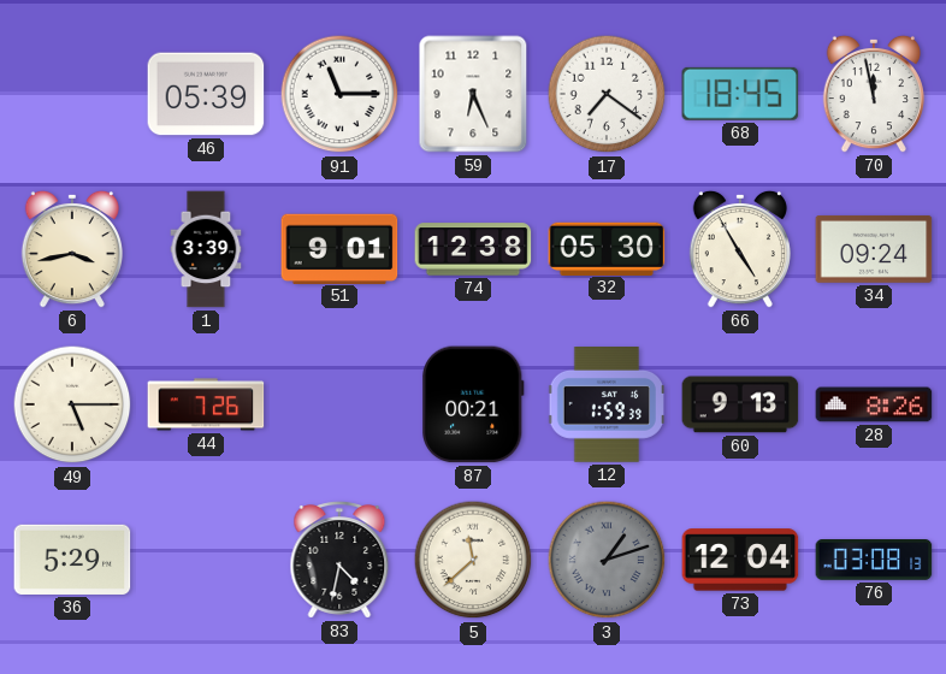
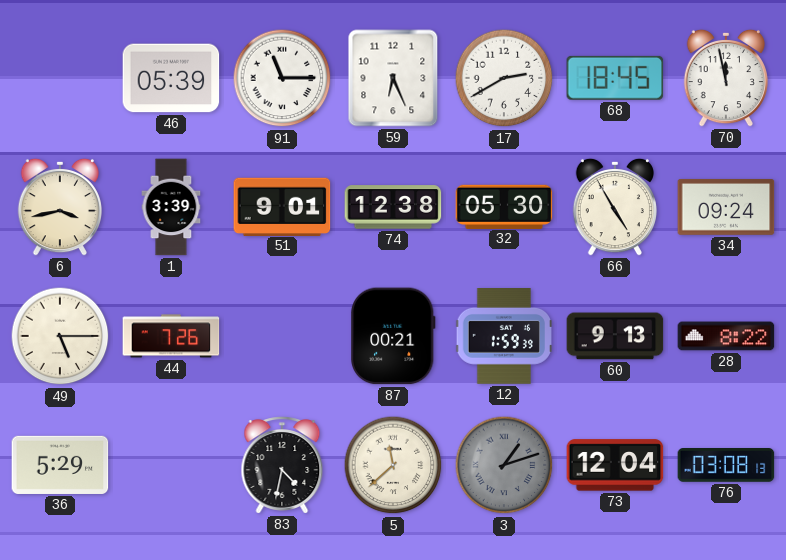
17: 7:21 -> 2:40 (504, 78)
28: 8:26 -> 8:22 (726, 336)
